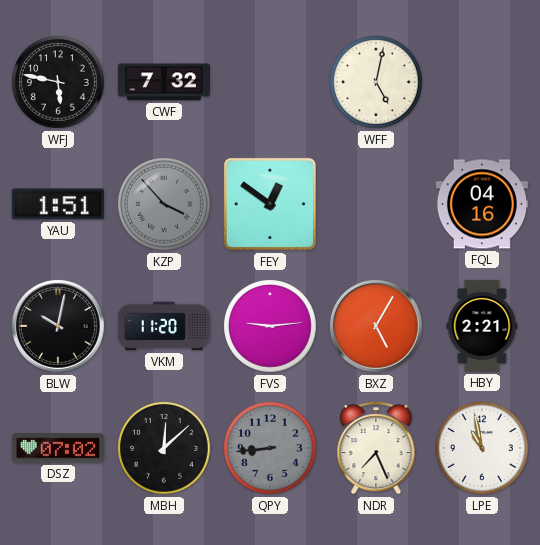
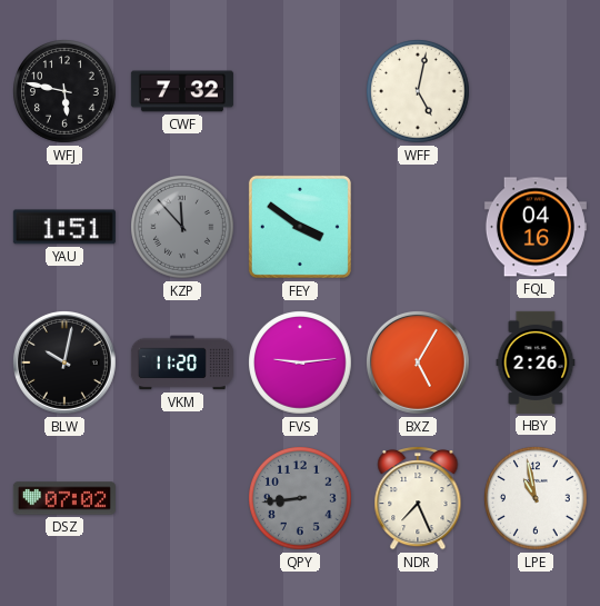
KZP: 3:53 -> 11:53 (183, 228)
FEY: 12:51 -> 3:51 (300, 227)
HBY: 2:21 -> 2:26 (536, 362)
MBH: 12:08 -> none (165, 449)
